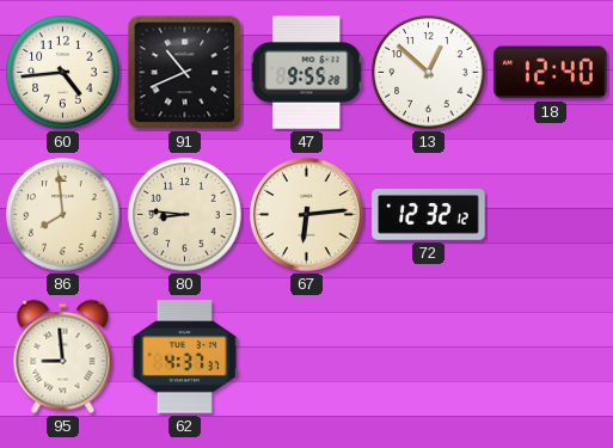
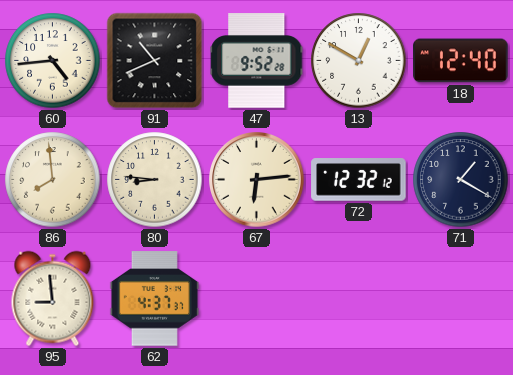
47: 9:55 -> 9:52 (257, 61)
13: 12:52 -> 12:50 (359, 61)
71: none -> 1:20 (461, 180)
